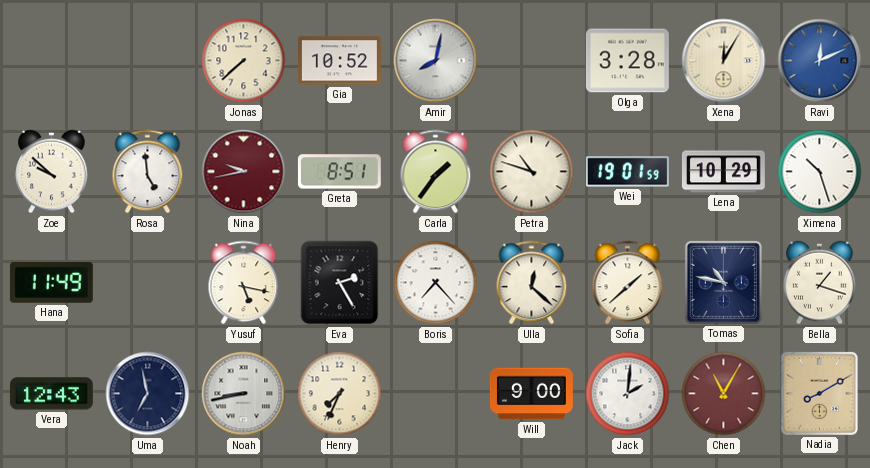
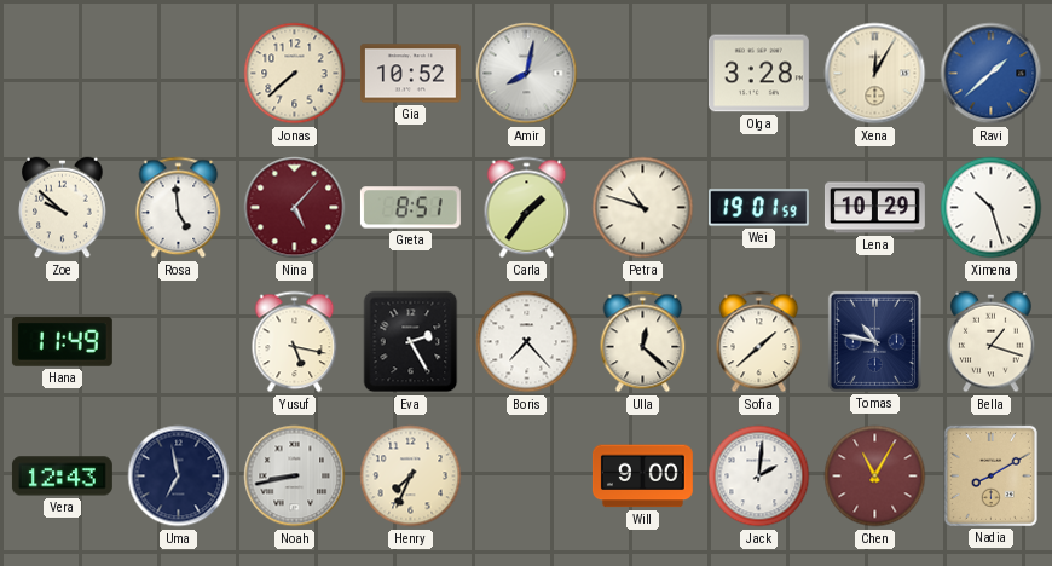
Ravi: 12:11 -> 1:38 (992, 74)
Nina: 9:43 -> 5:07 (295, 208)
